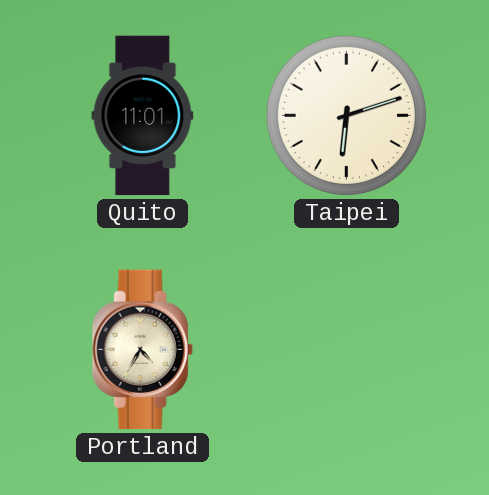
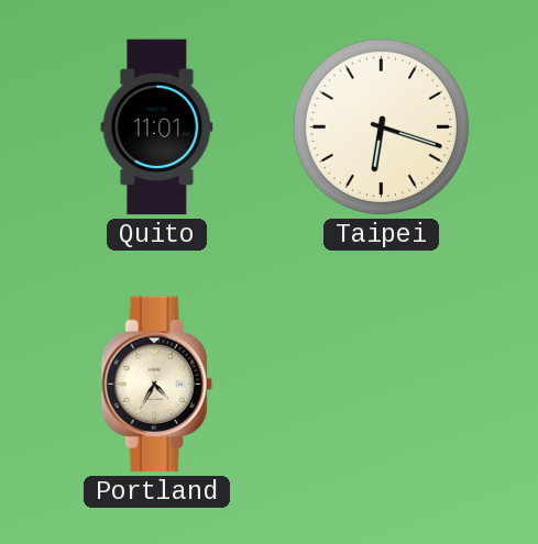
Taipei: 6:12 -> 6:18 (381, 126)
